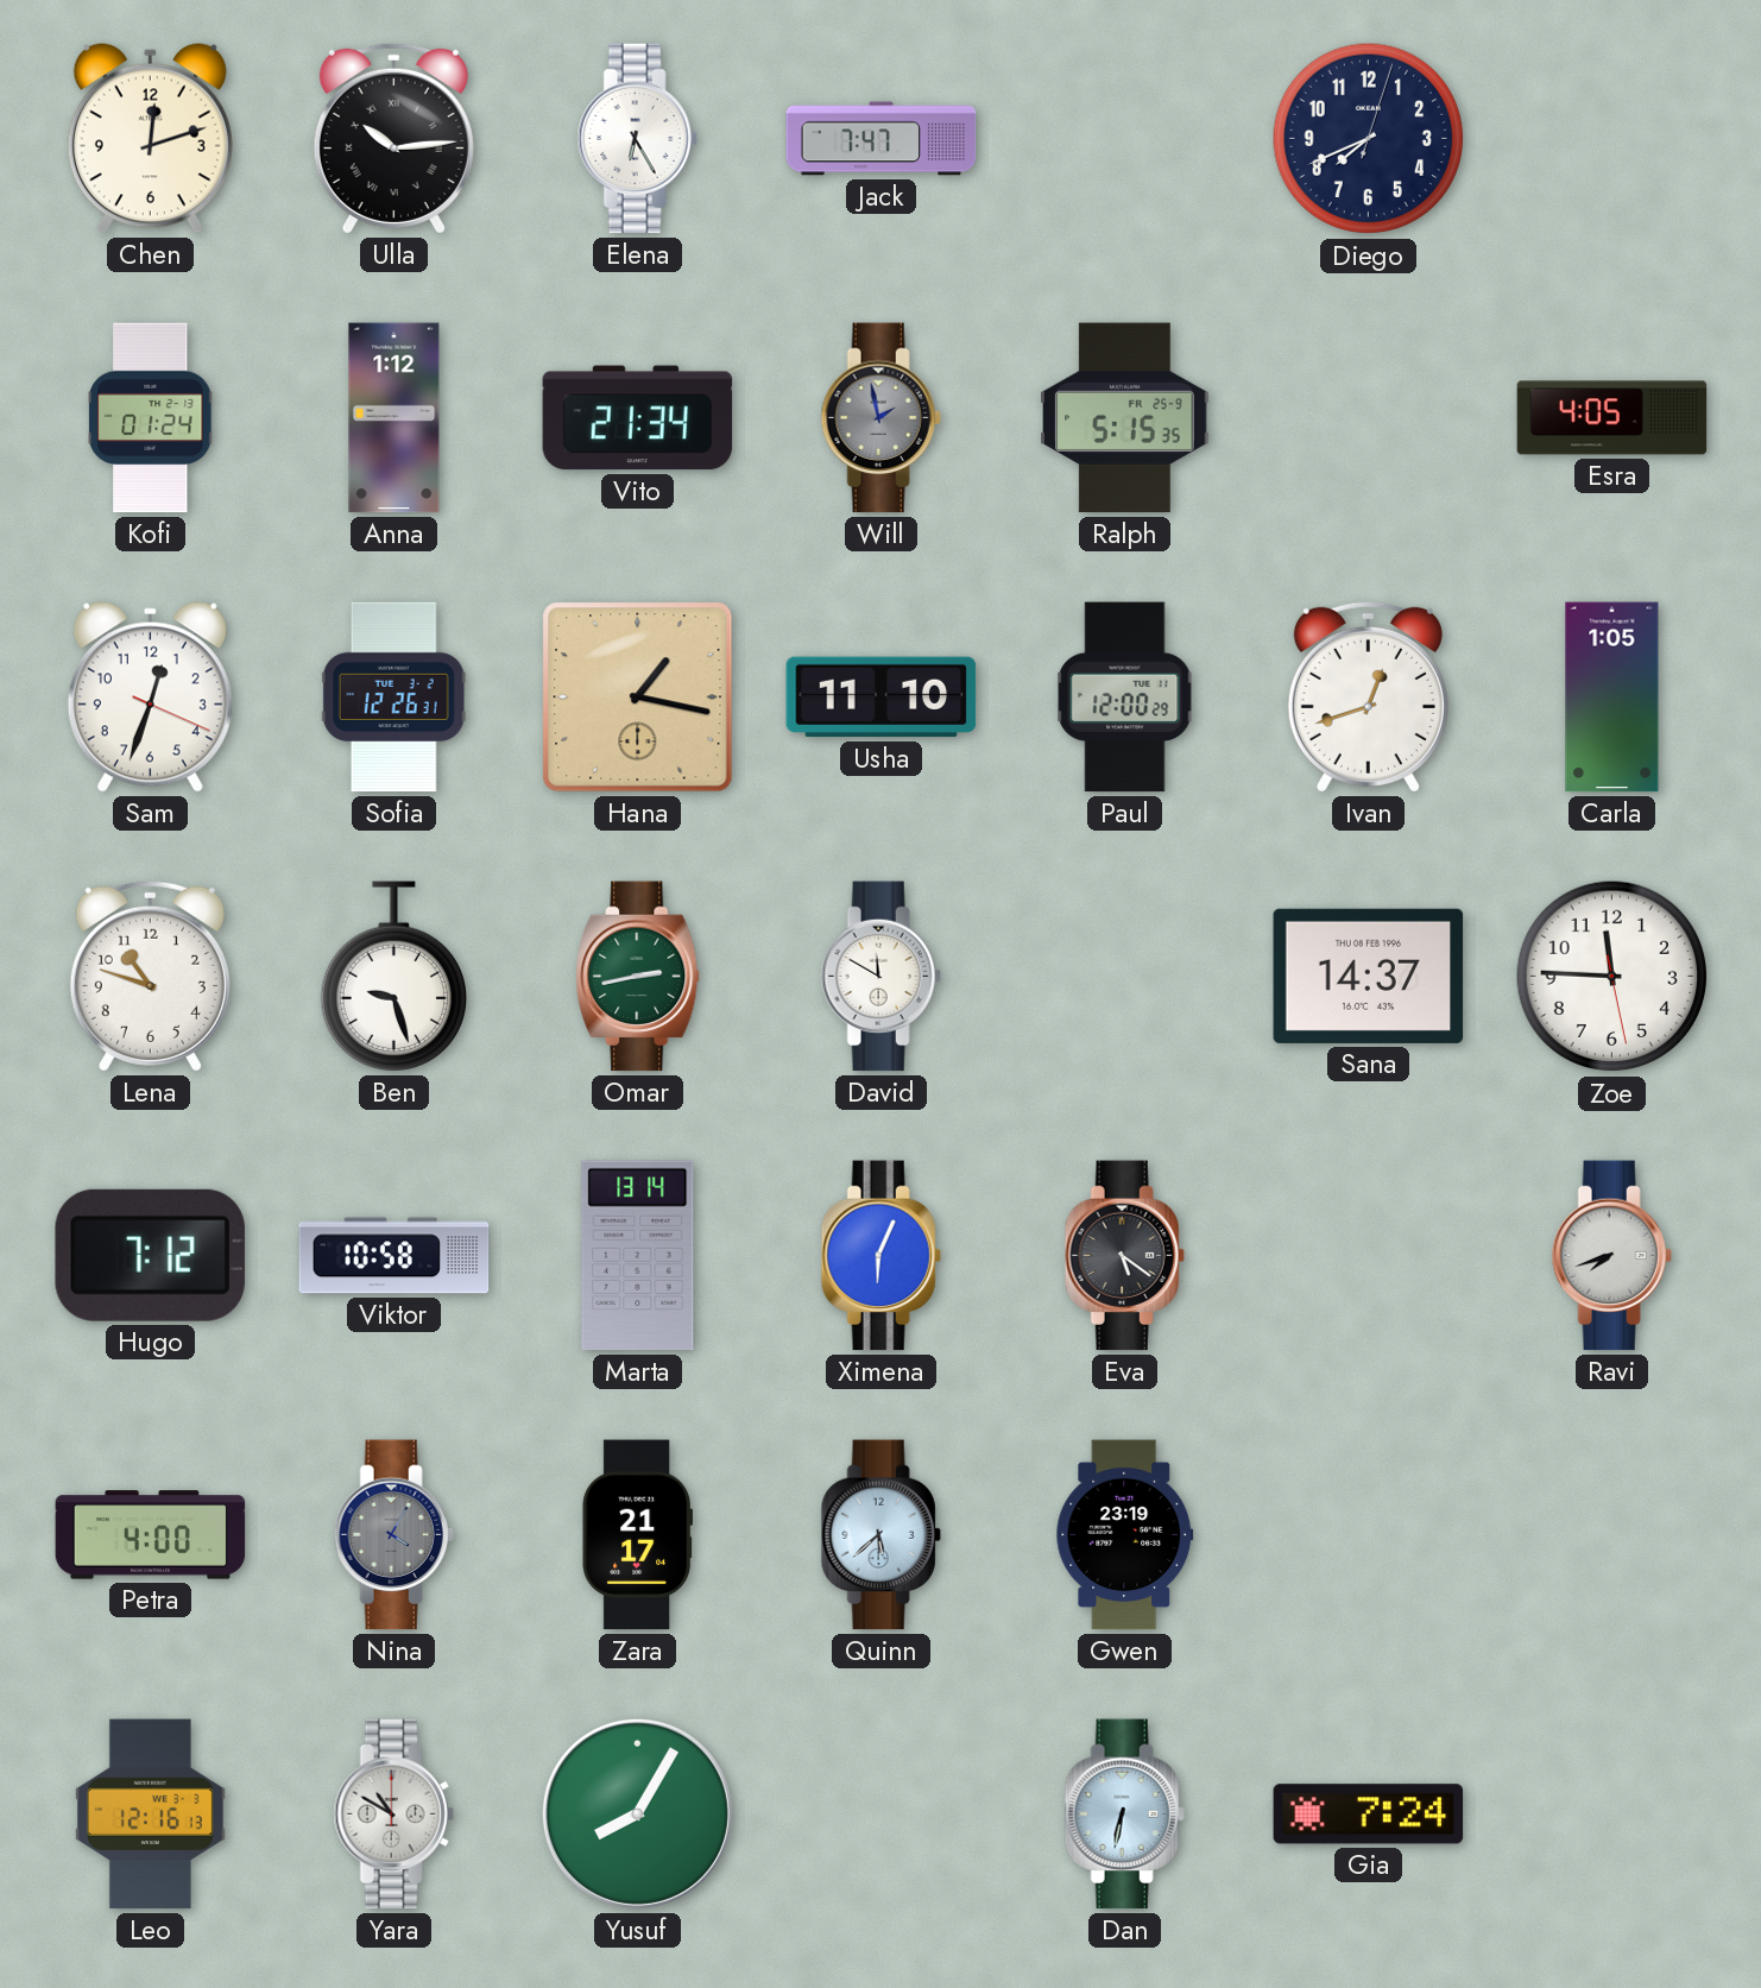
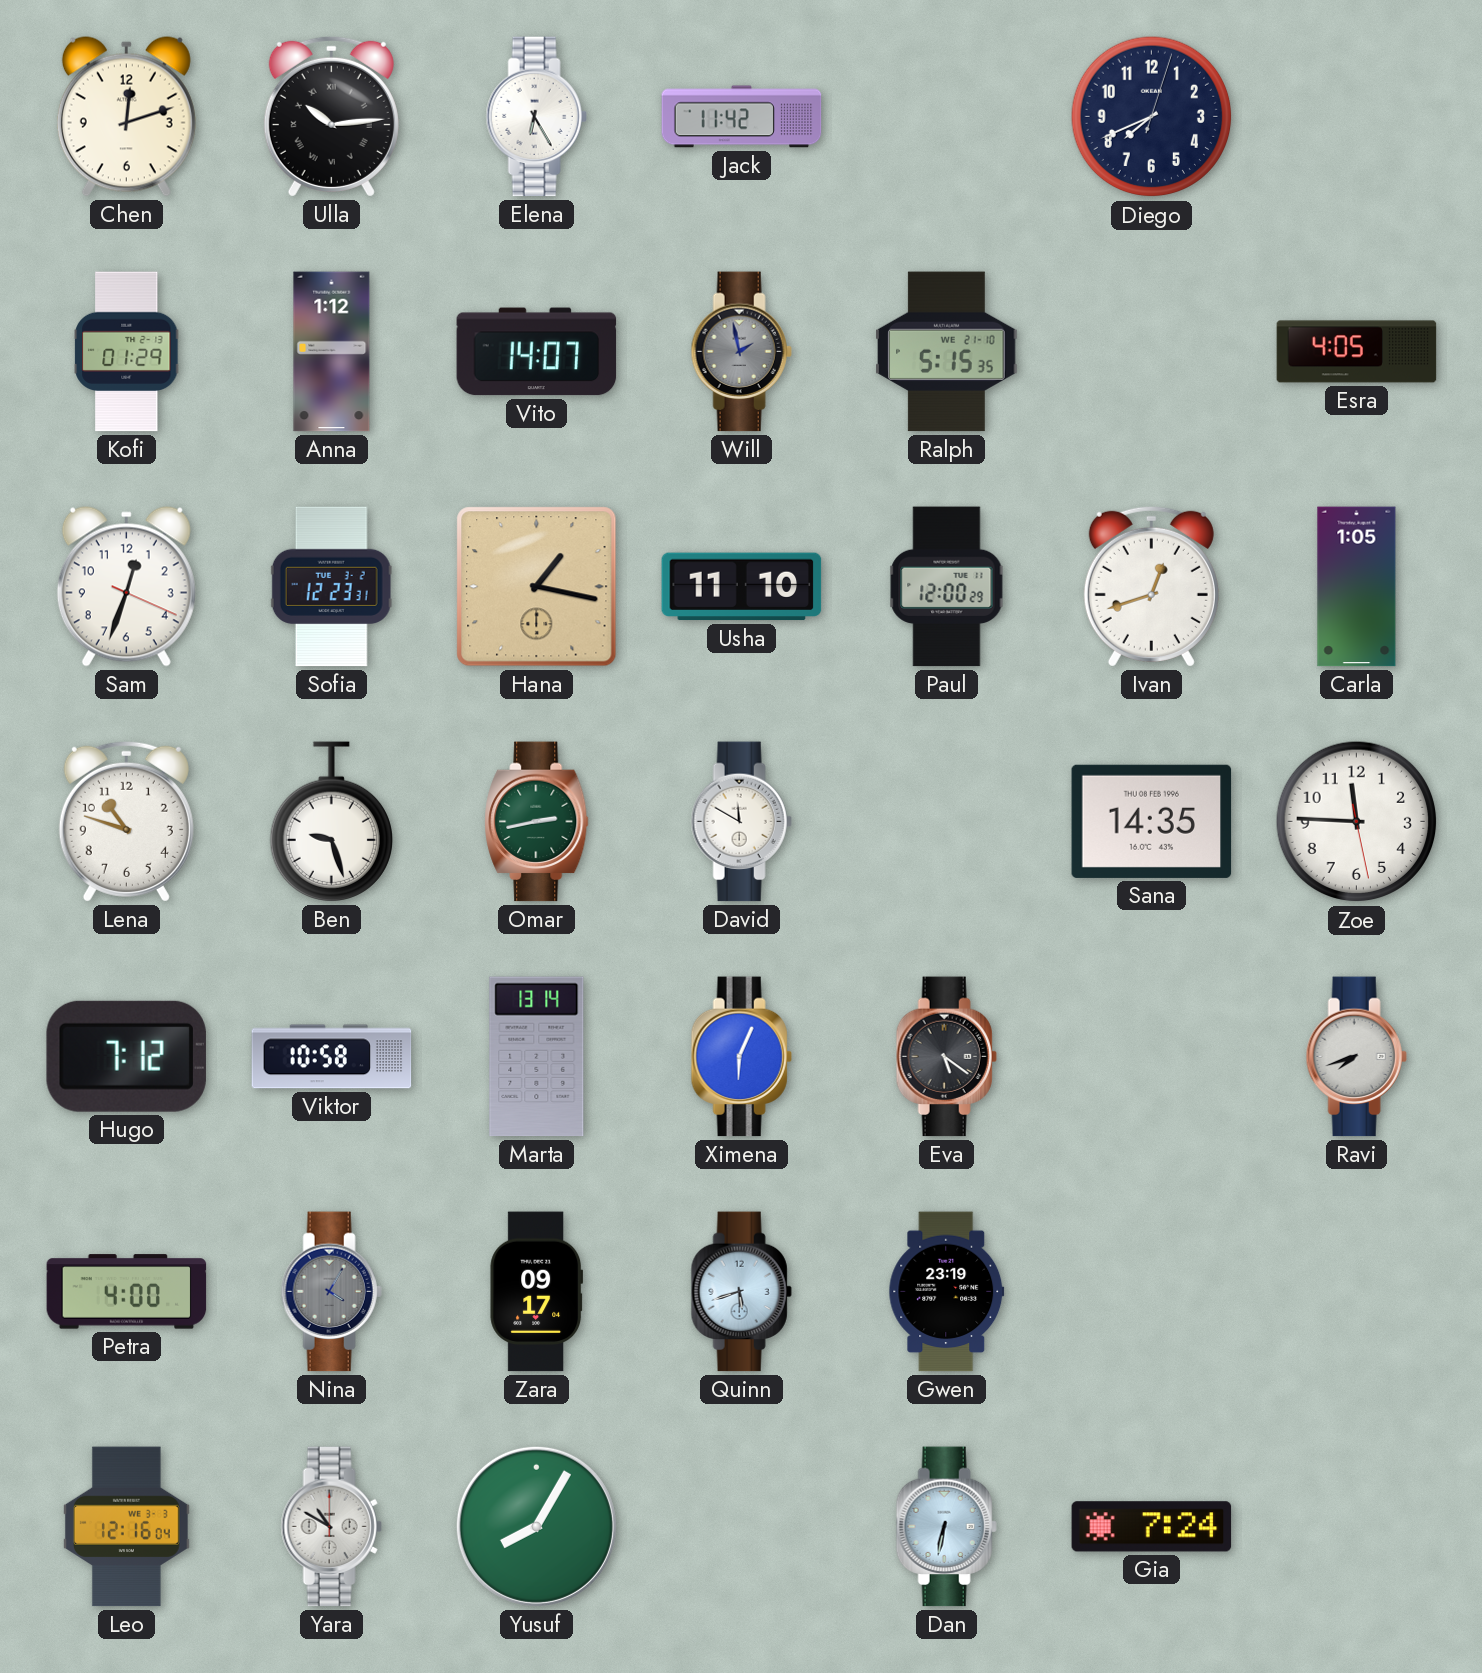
Jack: 7:47 -> 11:42 (742, 117)
Kofi: 01:24 -> 01:29 (127, 352)
Vito: 21:34 -> 14:07 (537, 352)
Ralph date: FR 25-9 -> WE 21-10 (947, 352)
Sofia: 12:26 -> 12:23 (331, 587)
Sana: 14:37 -> 14:35 (1152, 821)
Zara: 21:17 -> 09:17 (536, 1292)
Quinn: 5:38 -> 5:42 (741, 1292)
Leo: 12:16:13 -> 12:16:04 (126, 1527)
